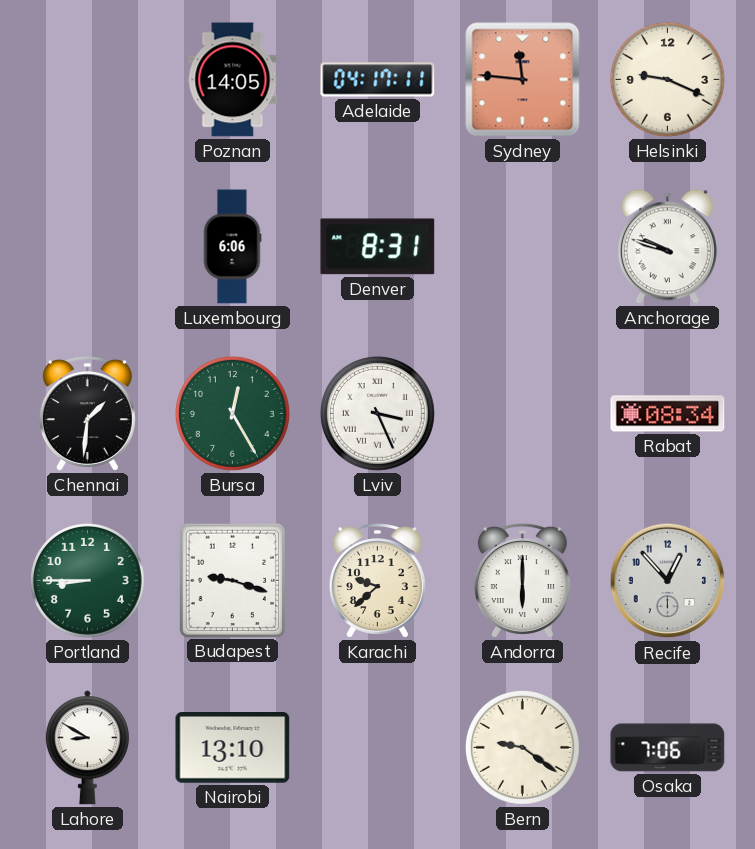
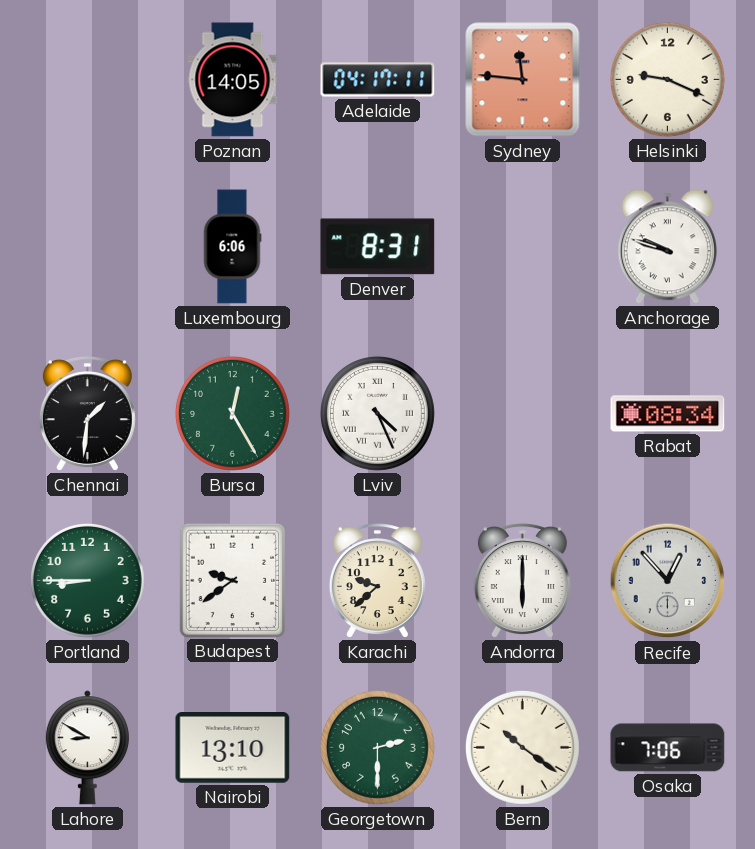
Lviv: 3:26 -> 4:26 (377, 413)
Budapest: 9:18 -> 9:39 (232, 580)
Georgetown: none -> 2:30 (377, 747)
Bern: 9:21 -> 10:21 (522, 747)
